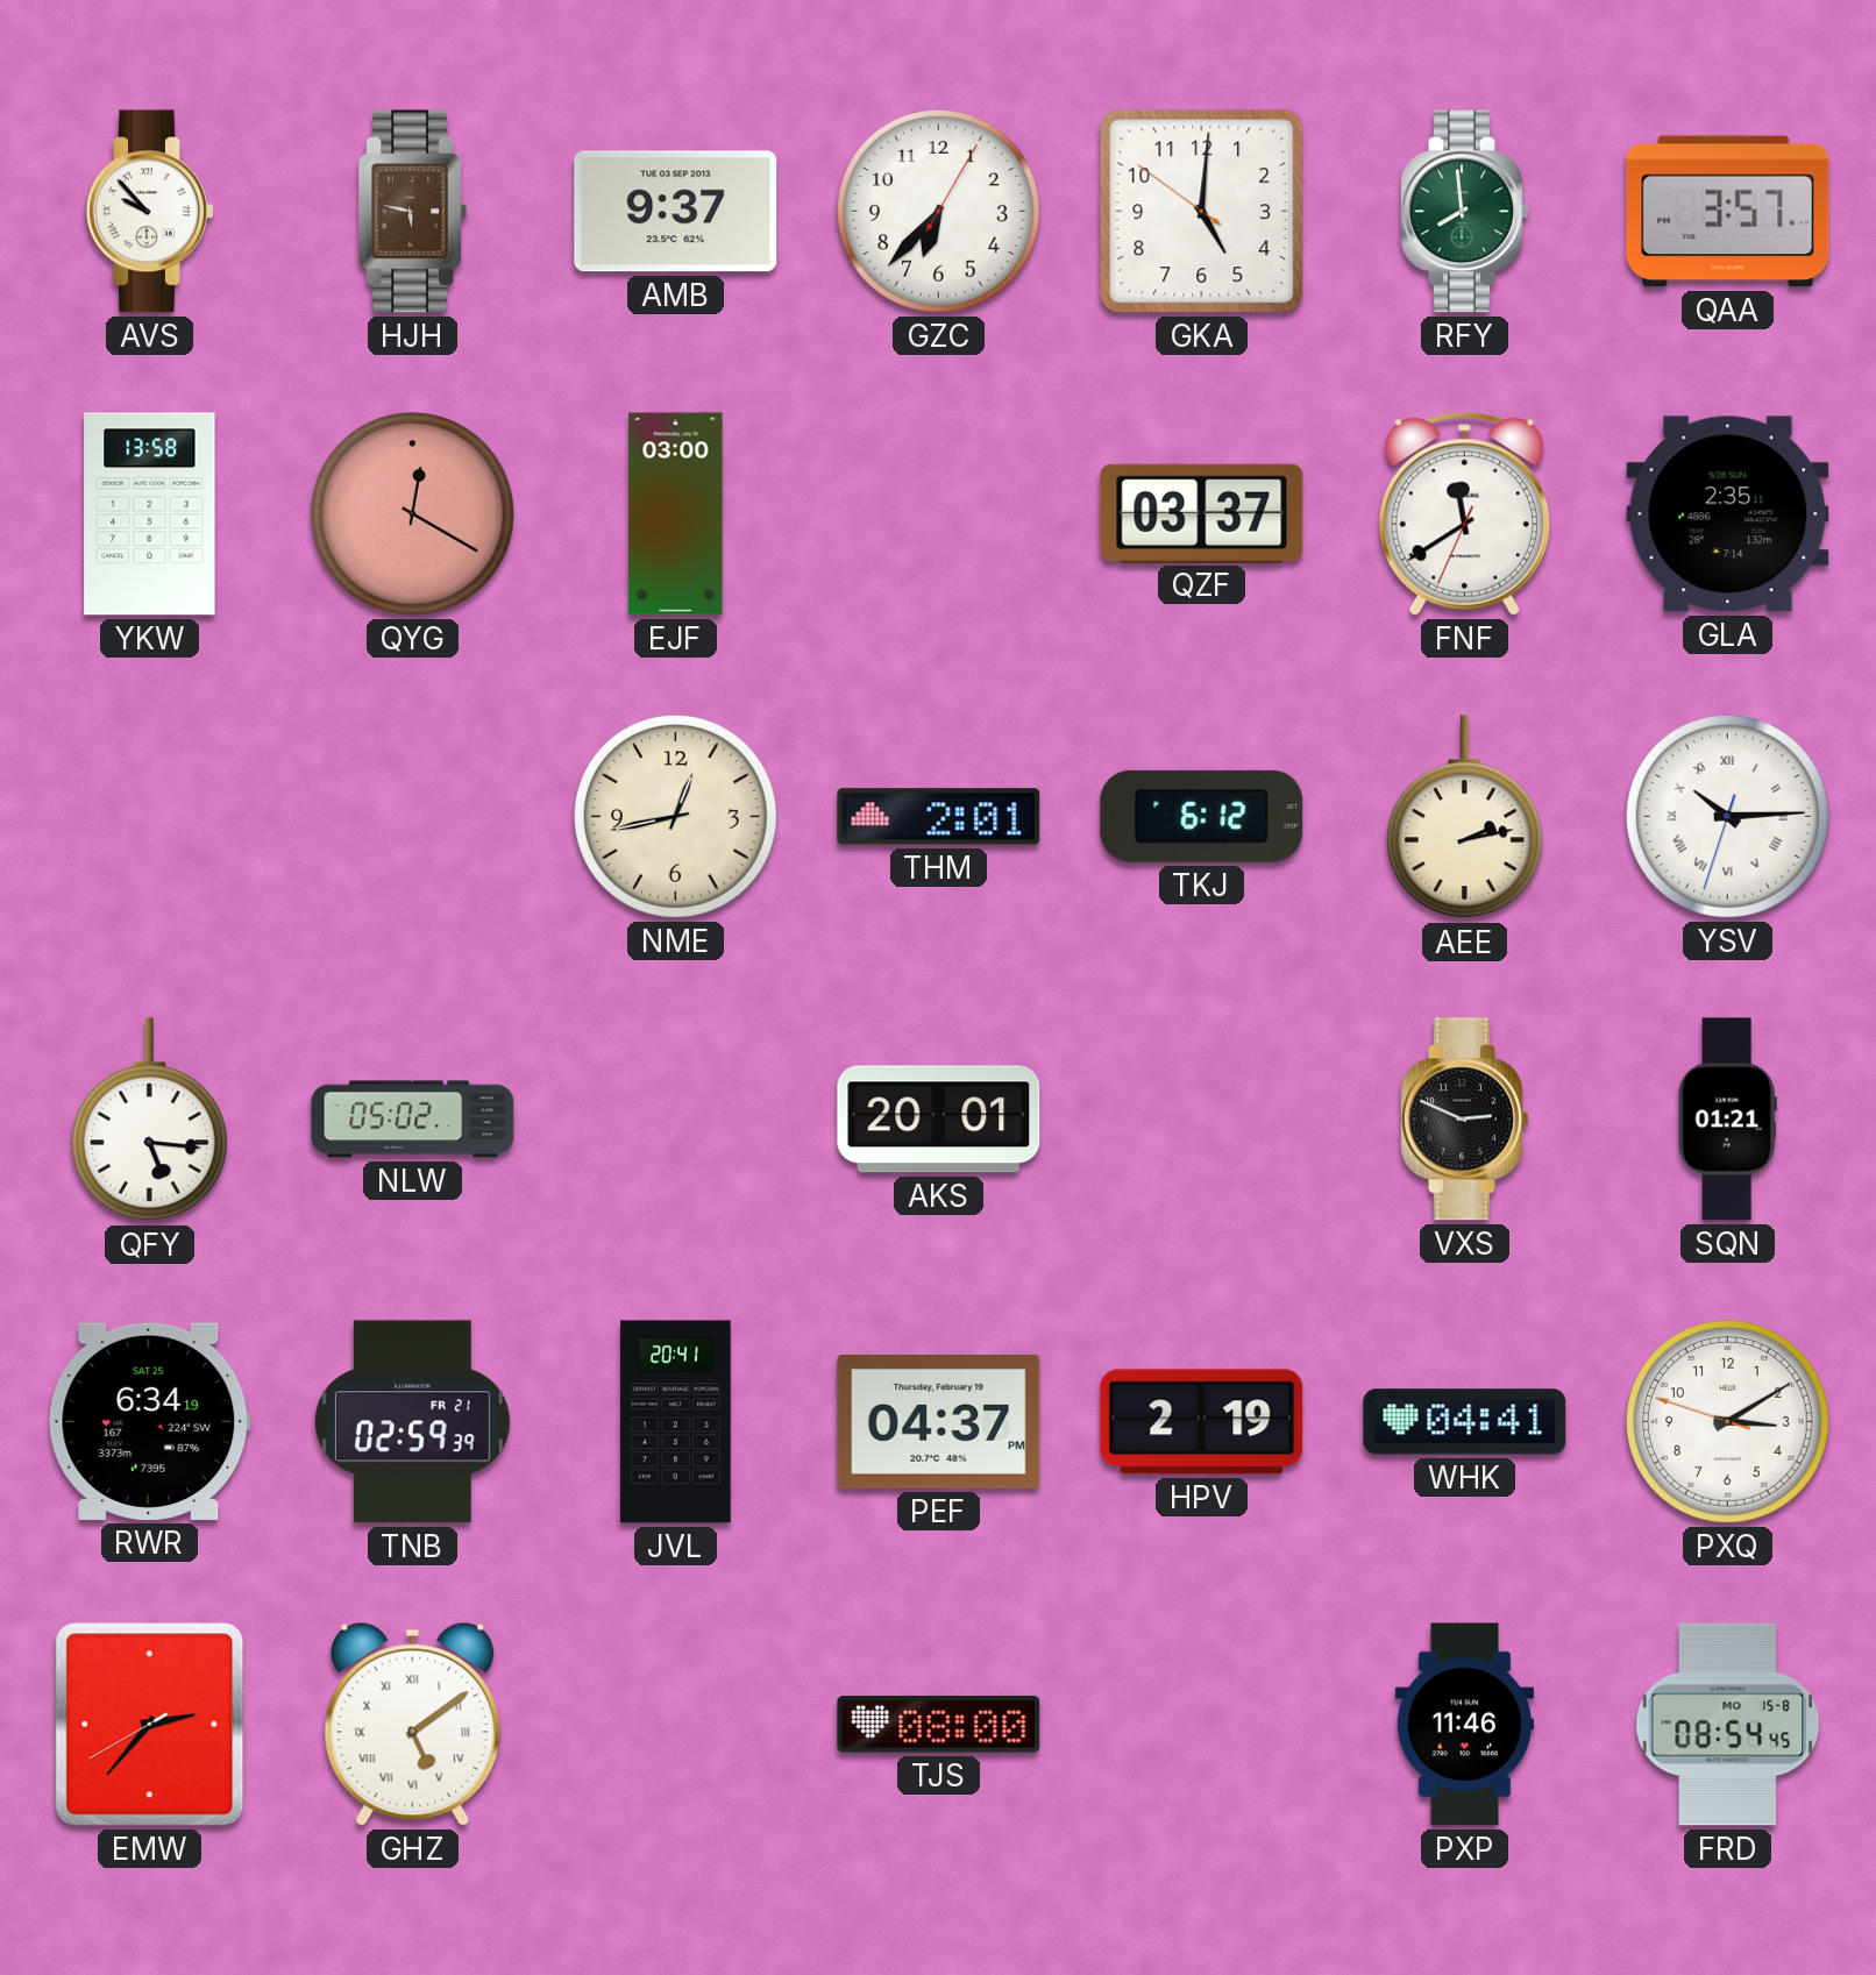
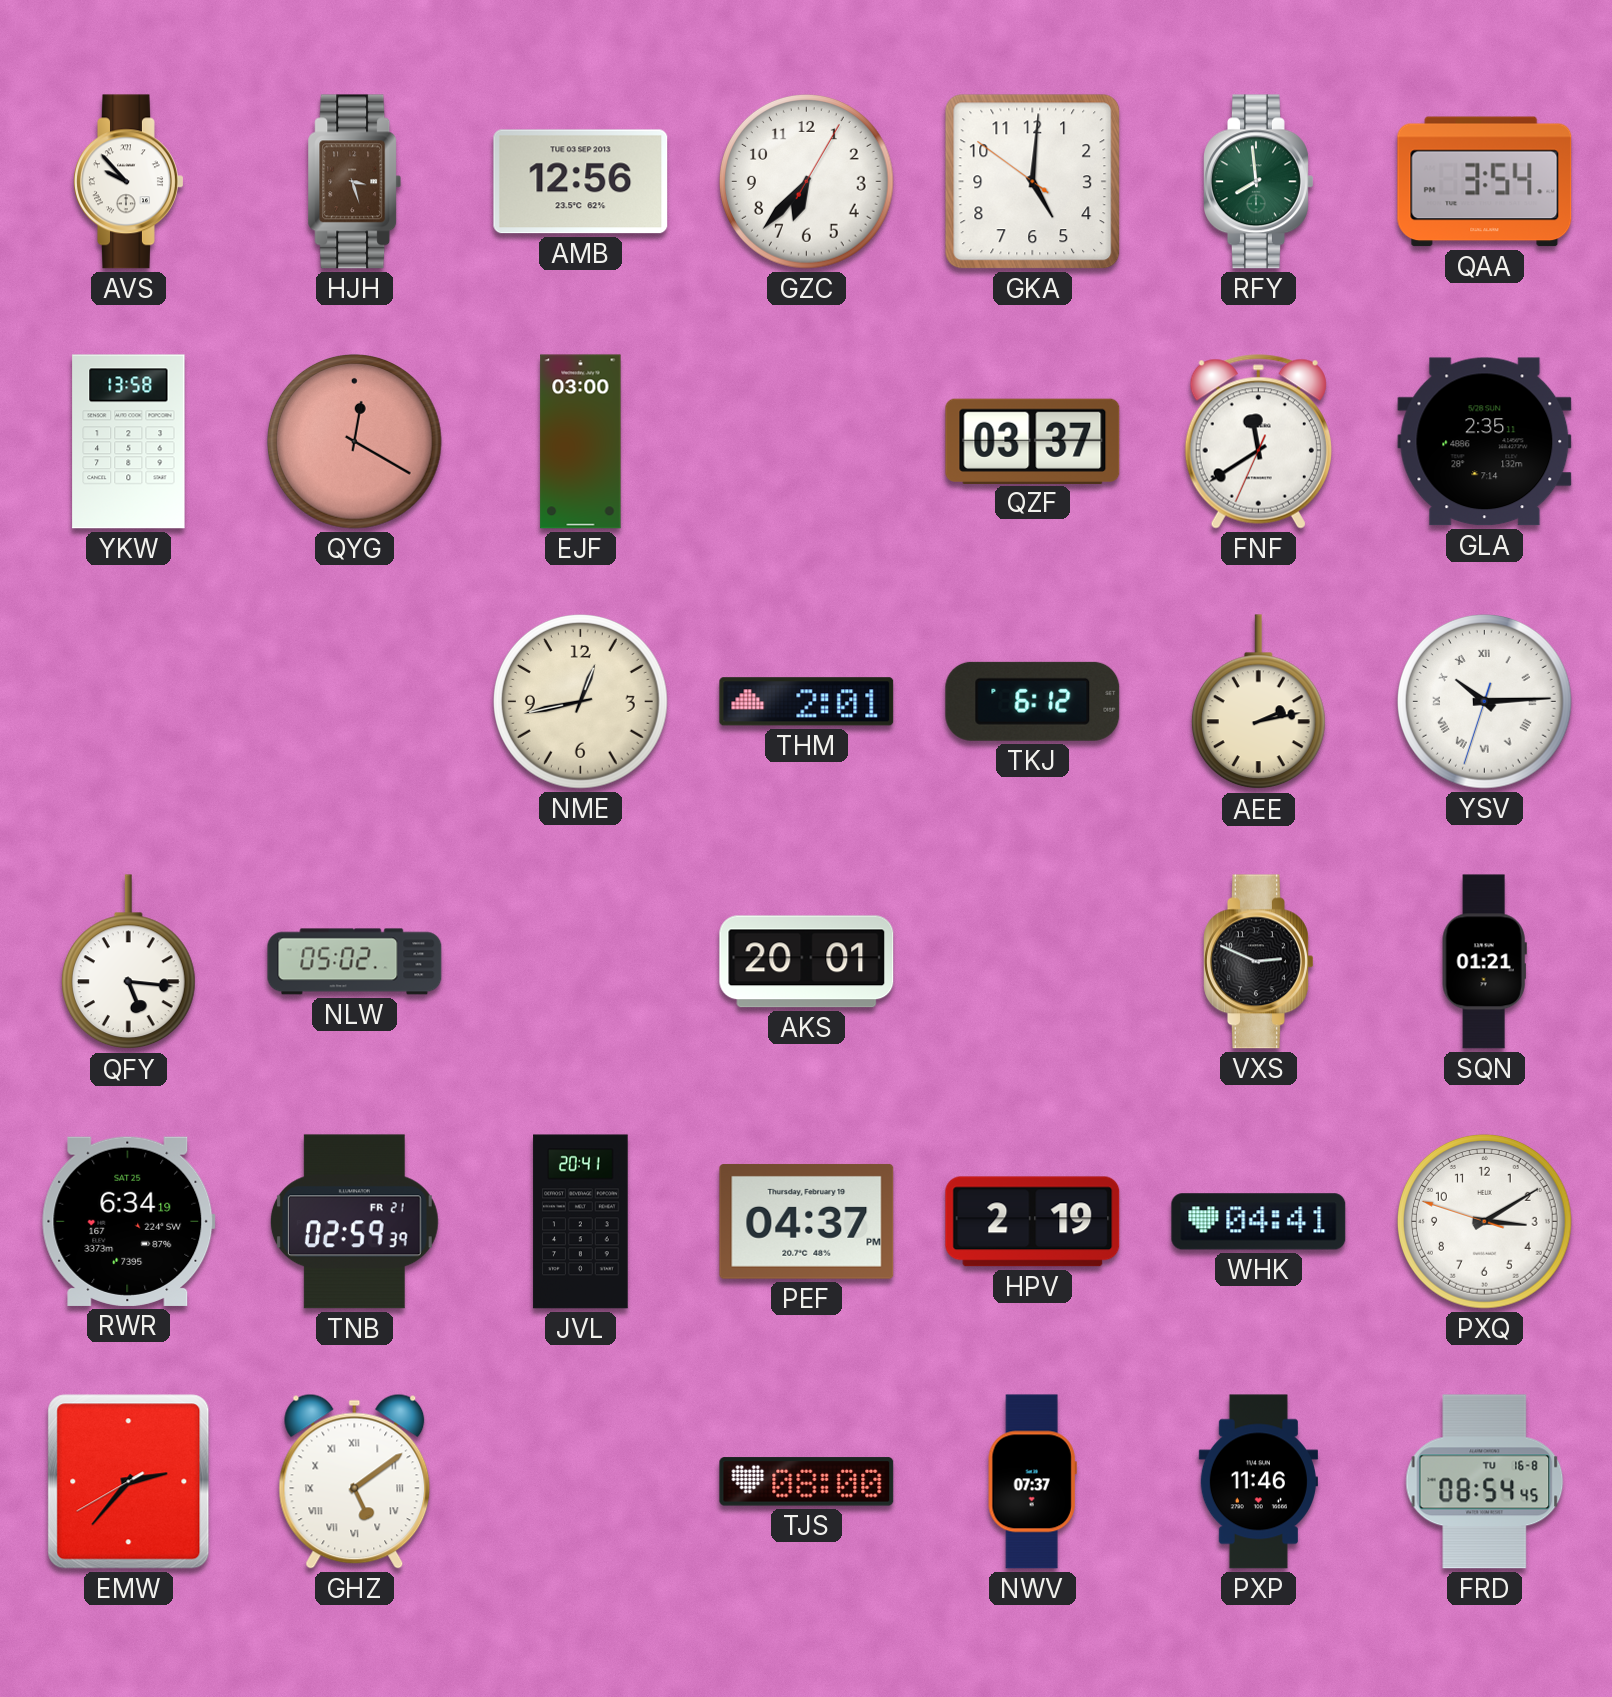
HJH: 5:47 -> 3:27 (355, 182)
AMB: 9:37 -> 12:56 (581, 182)
QAA: 3:57 -> 3:54 (1485, 182)
NWV: none -> 07:37 (1032, 1482)
FRD date: MO 15-8 -> TU 16-8 (1485, 1482)
